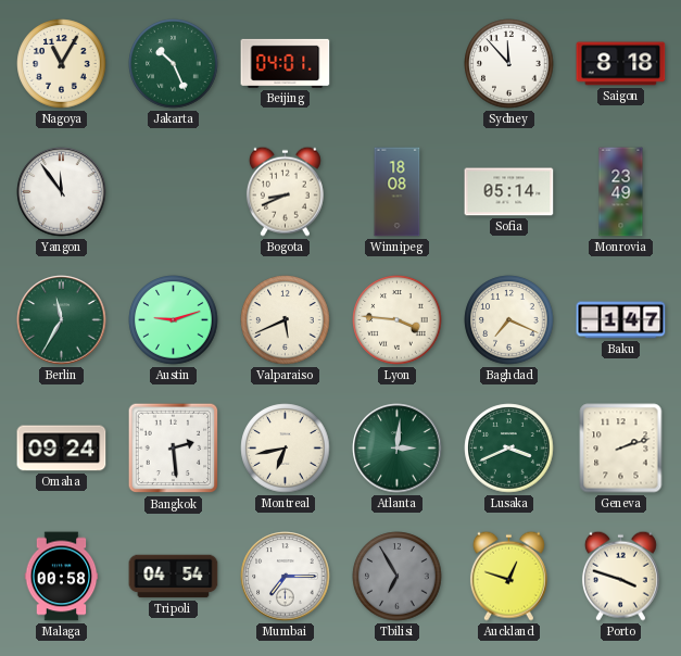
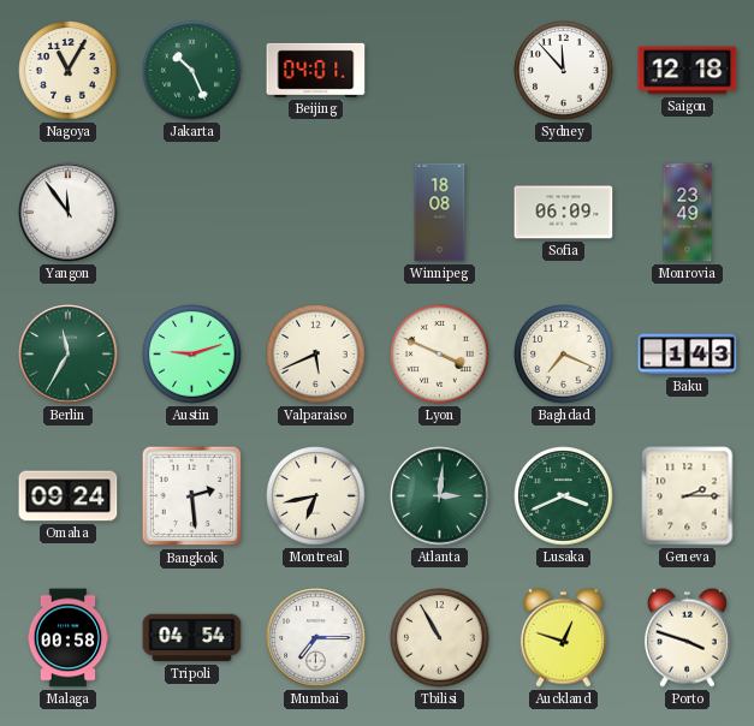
Saigon: 8:18 -> 12:18 (688, 71)
Bogota: 8:41 -> none (285, 191)
Sofia: 05:14 -> 06:09 (564, 213)
Lyon: 3:46 -> 3:49 (440, 355)
Baku: 1:47 -> 1:43 (688, 355)
Geneva: 2:12 -> 2:15 (688, 496)
Tbilisi: 6:55 -> 10:55 (440, 638)
Tbilisi dial: grey -> cream (440, 638)
